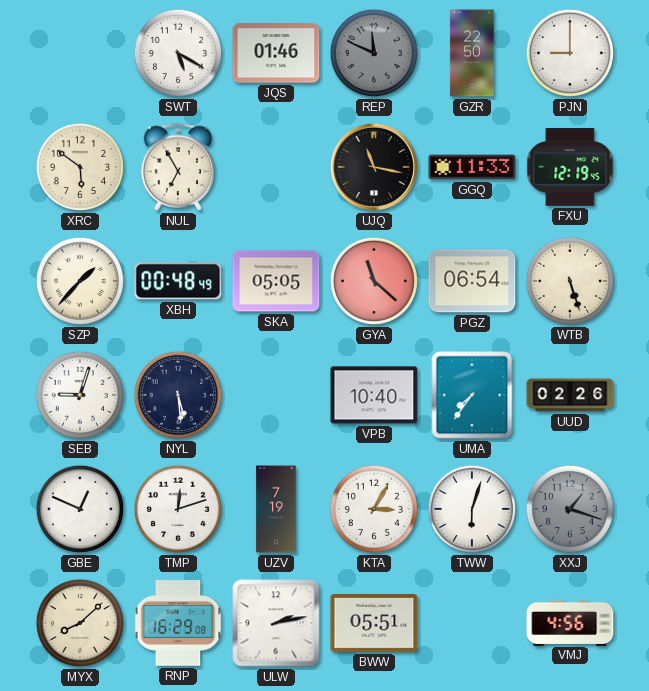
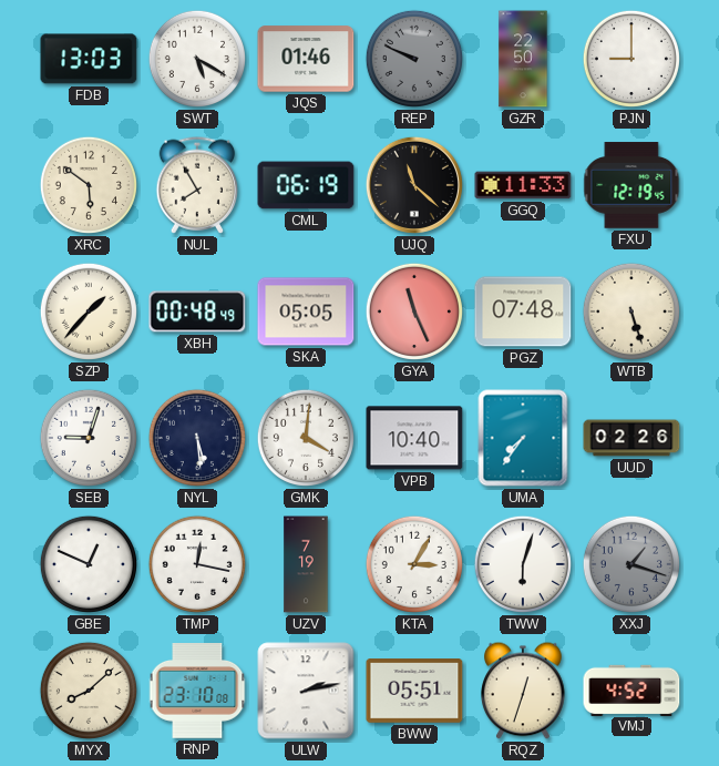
FDB: none -> 13:03 (89, 59)
REP: 11:49 -> 9:49 (414, 59)
NUL: 6:55 -> 7:55 (197, 185)
CML: none -> 06:19 (306, 185)
UJQ: 11:17 -> 11:22 (414, 185)
GYA: 11:22 -> 11:26 (414, 311)
PGZ: 06:54 -> 07:48 (523, 311)
GMK: none -> 4:01 (306, 438)
TMP: 12:12 -> 12:17 (197, 564)
RNP: 16:29 -> 23:10 (197, 691)
RQZ: none -> 12:33 (523, 691)
VMJ: 4:56 -> 4:52 (631, 690)
